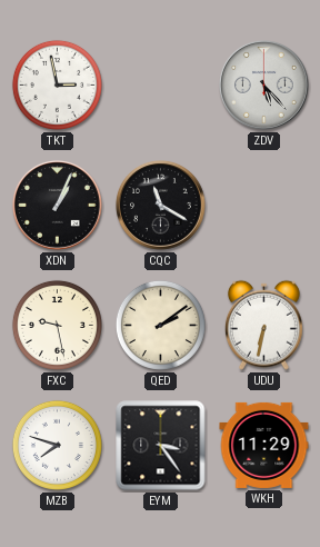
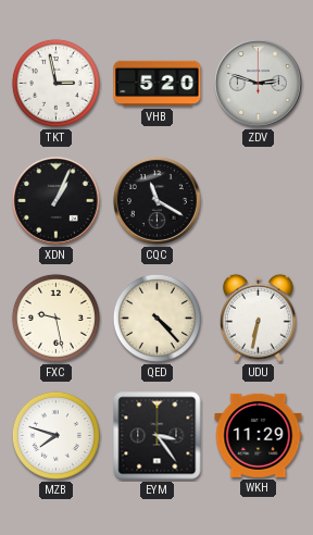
VHB: none -> 5:20 (158, 84)
ZDV: 5:23 -> 2:48 (259, 84)
QED: 2:09 -> 4:23 (156, 318)
